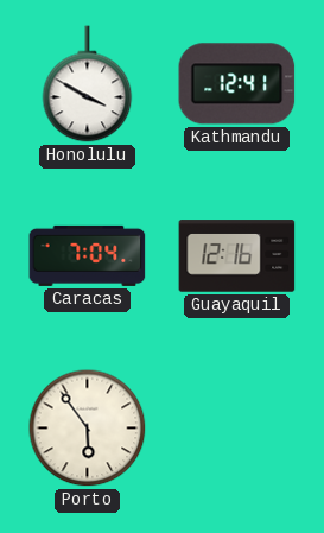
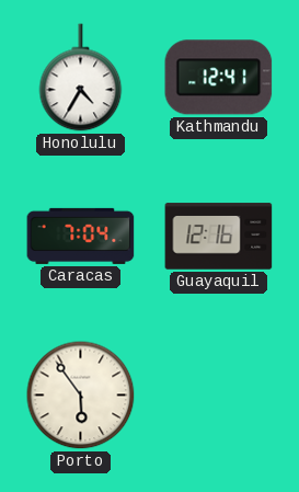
Honolulu: 3:50 -> 4:35 (81, 78)
